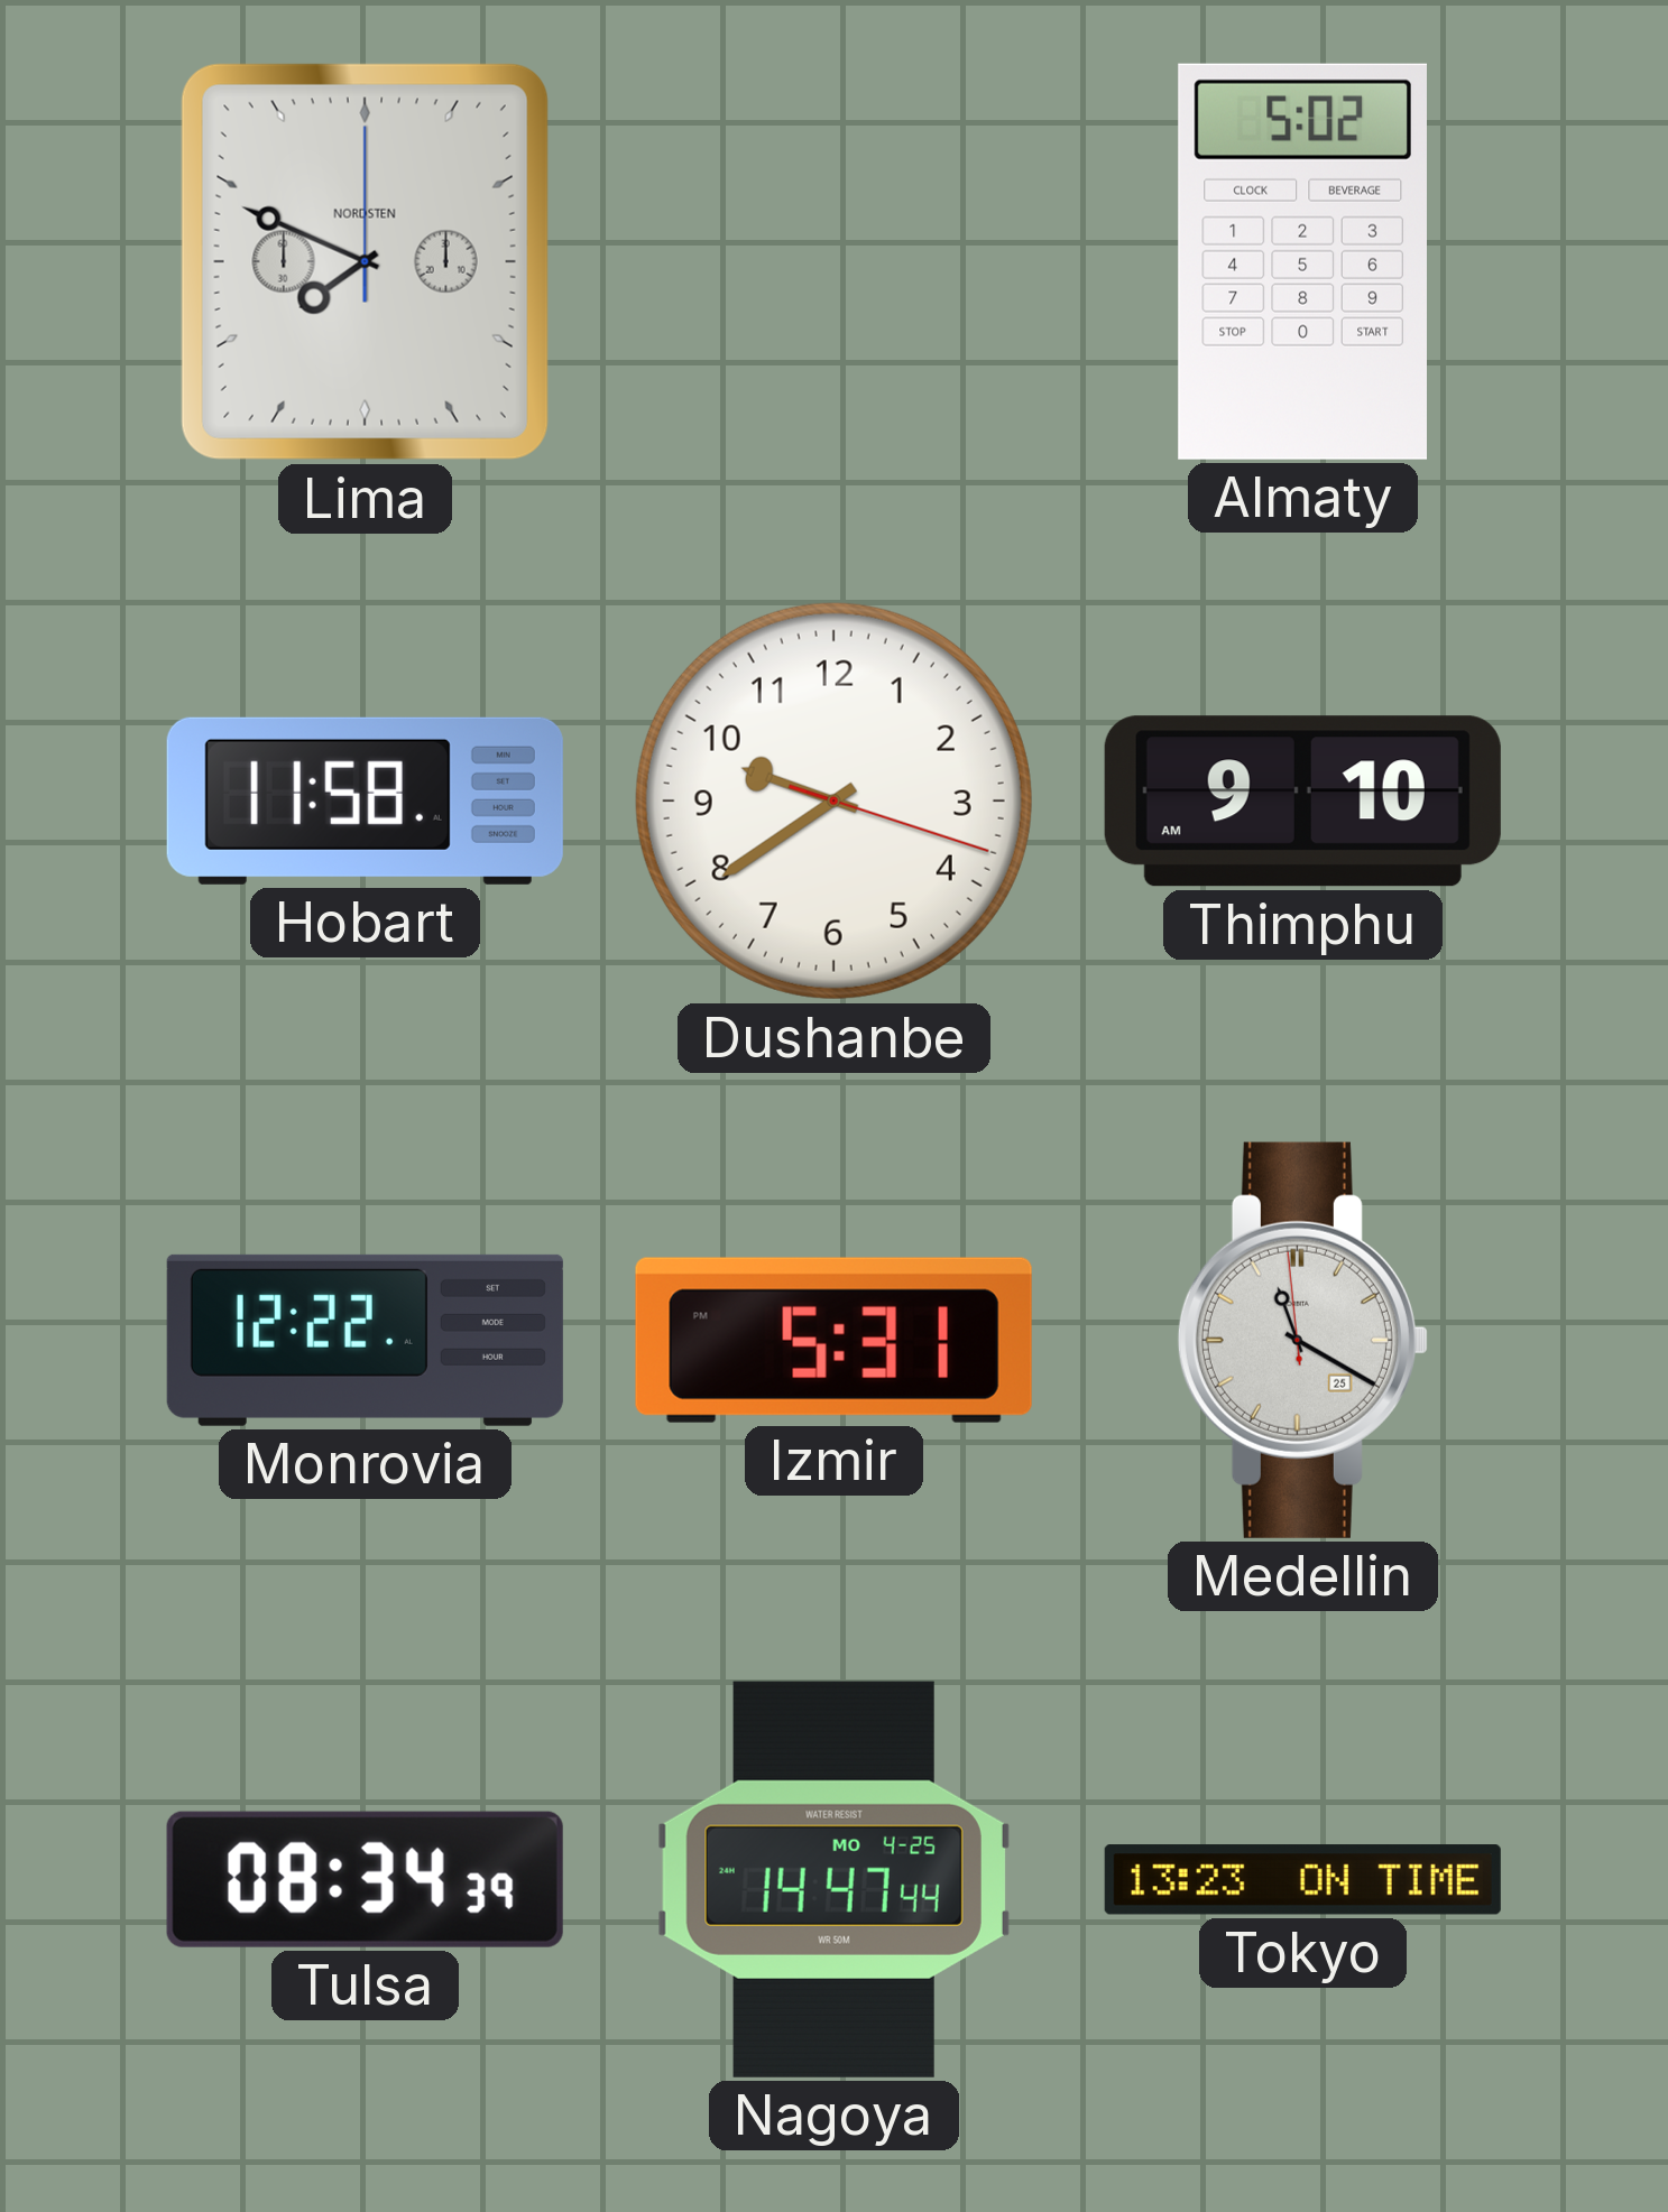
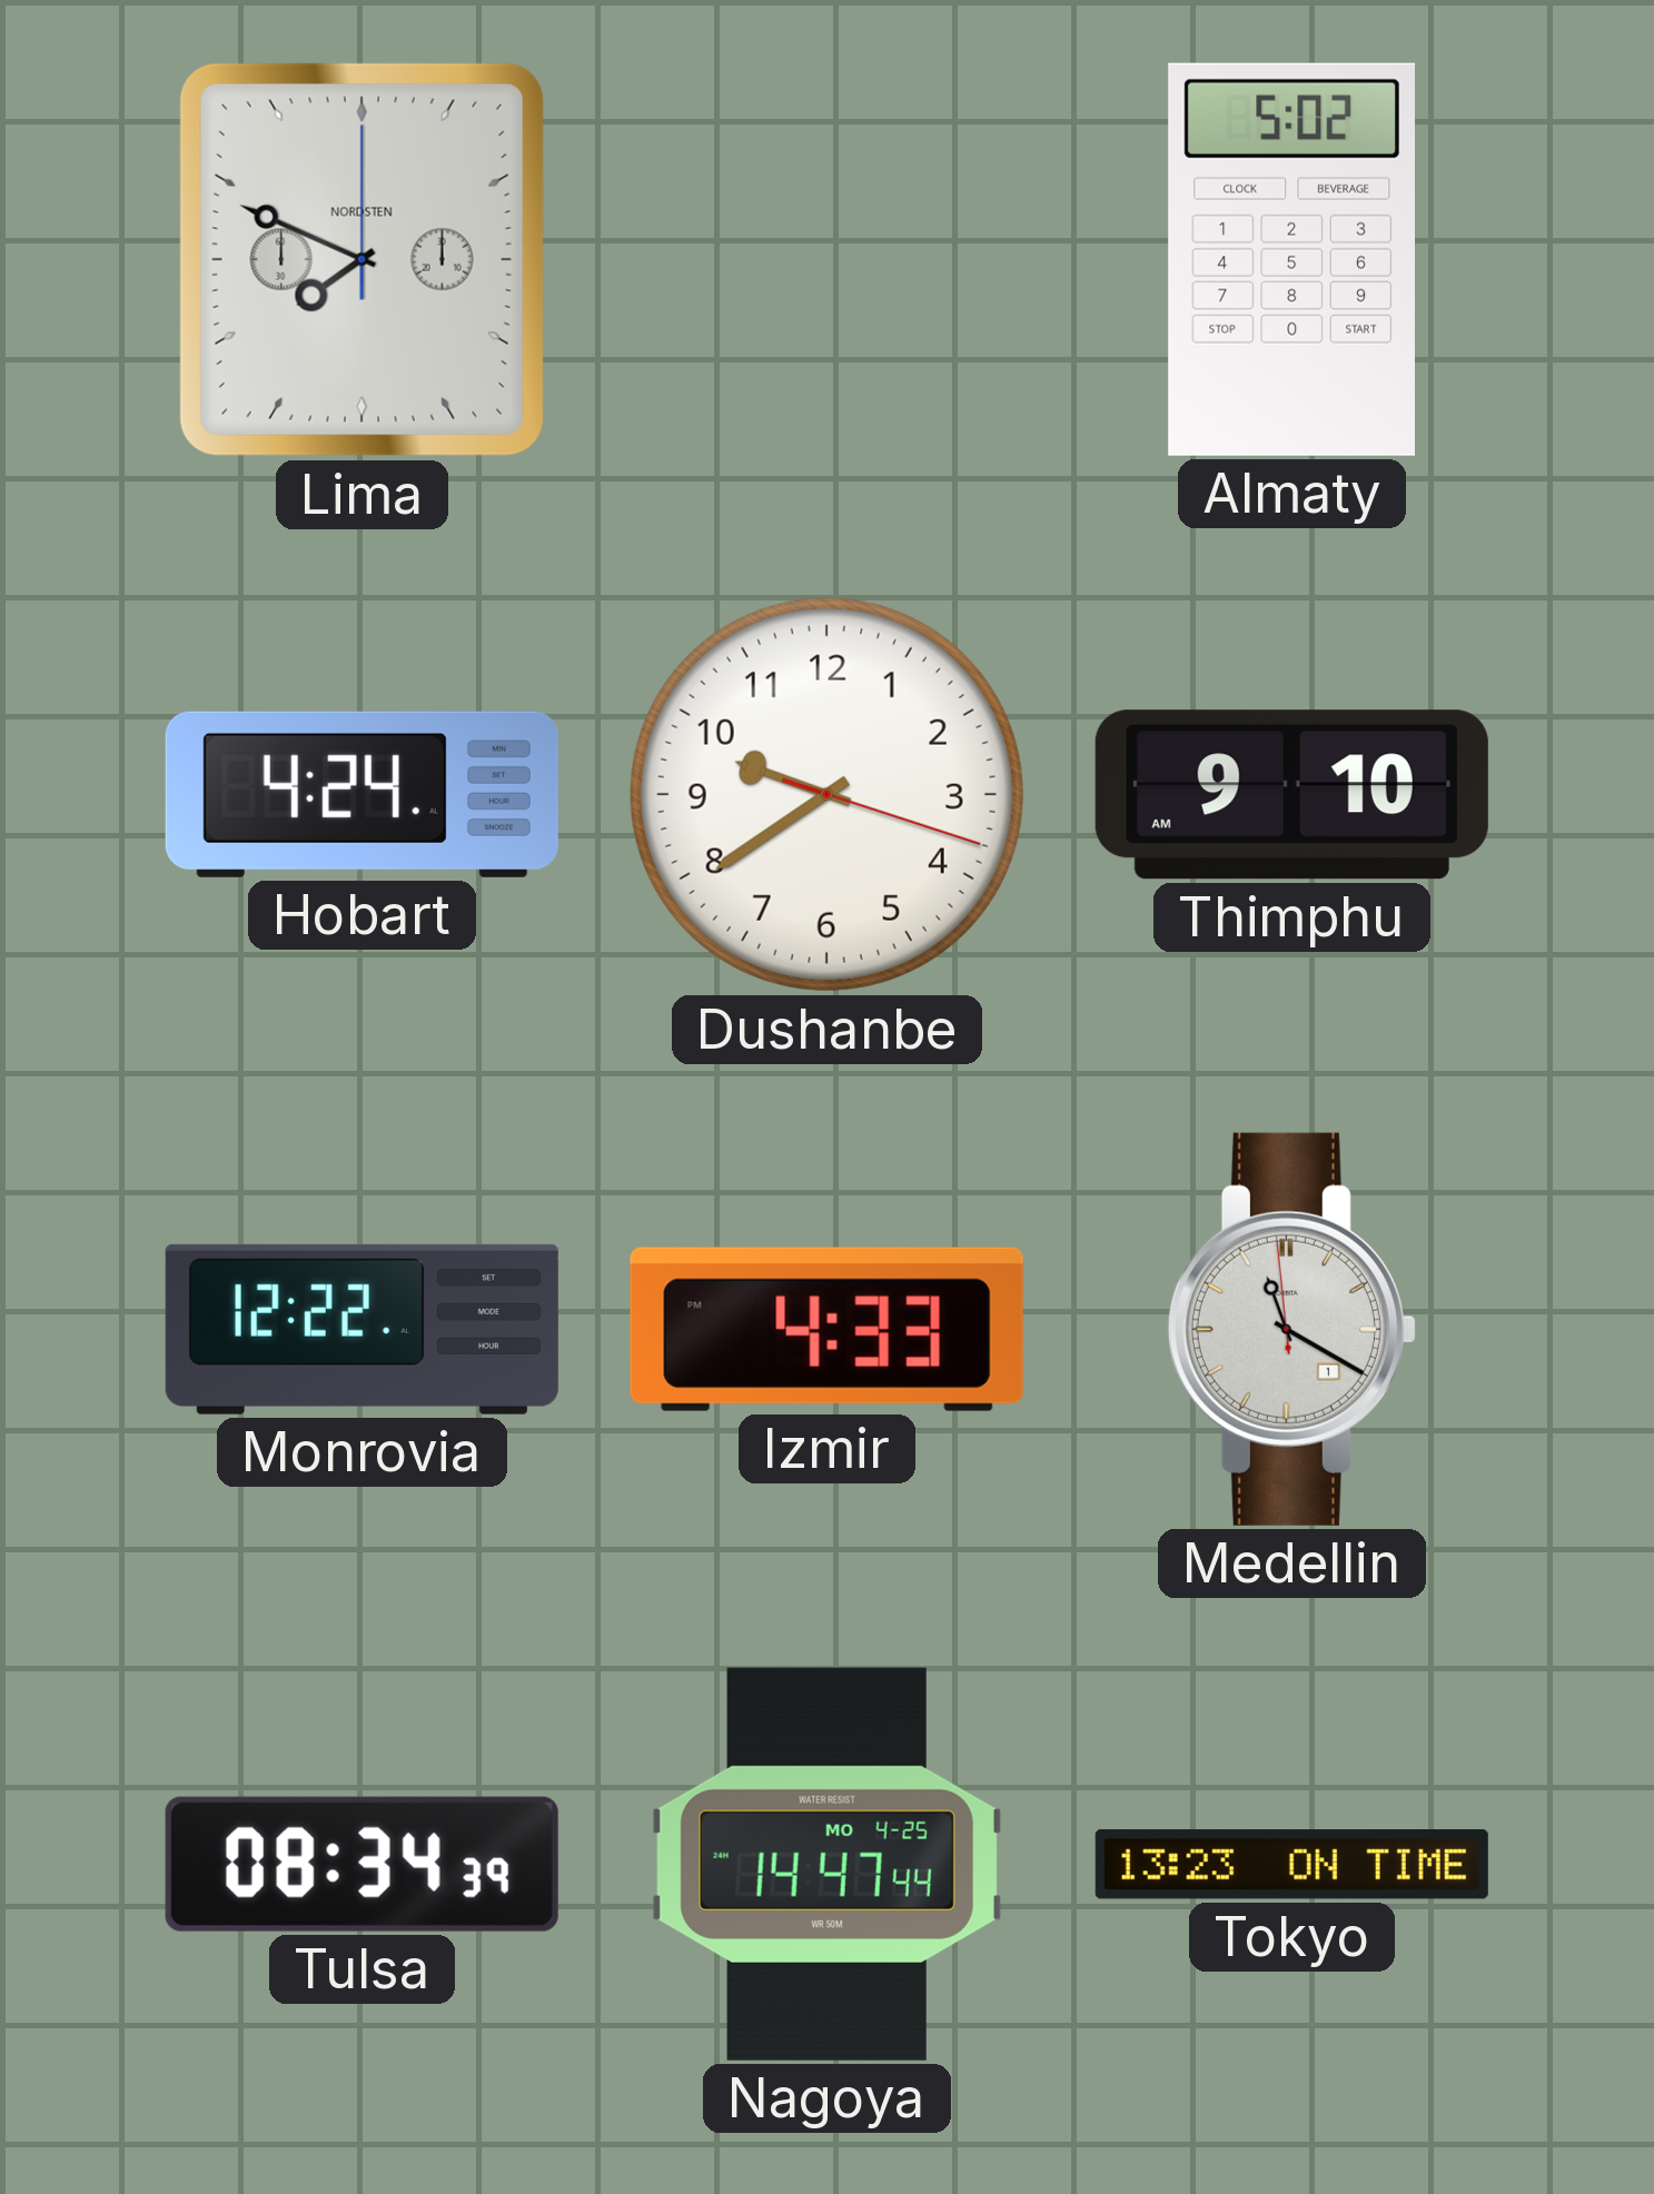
Hobart: 11:58 -> 4:24 (361, 794)
Izmir: 5:31 -> 4:33 (826, 1329)
Medellin date: 25 -> 1 (1291, 1329)
